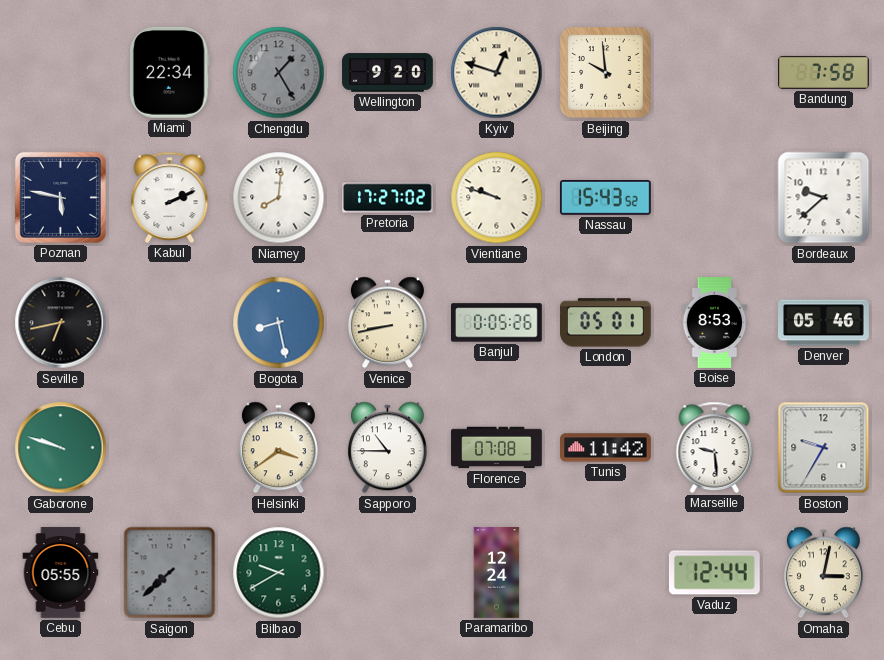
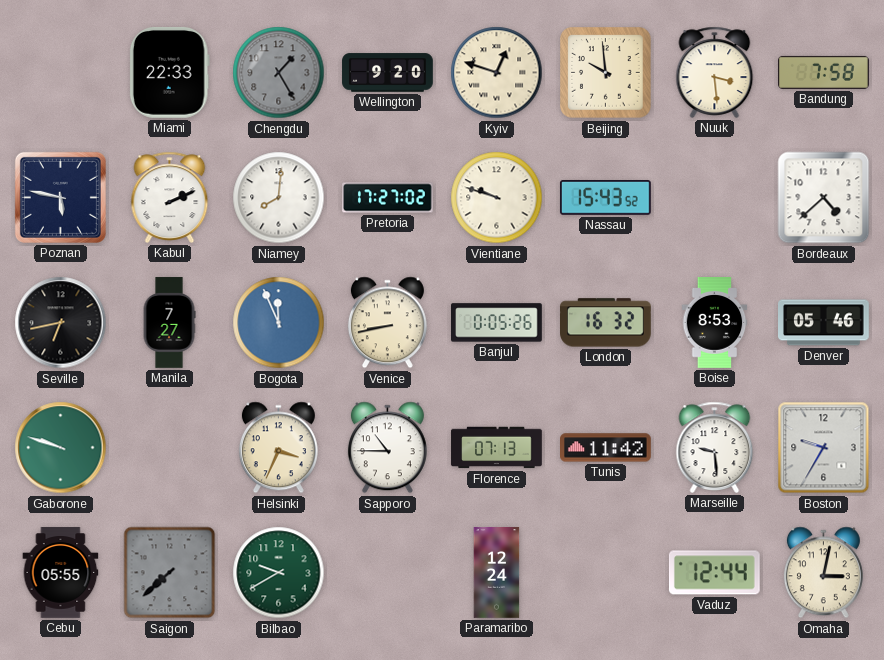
Miami: 22:34 -> 22:33 (169, 72)
Nuuk: none -> 3:29 (715, 72)
Bordeaux: 9:38 -> 4:38 (824, 198)
Manila: none -> 7:27 (169, 323)
Bogota: 8:28 -> 11:56 (279, 323)
London: 05:01 -> 16:32 (606, 323)
Helsinki: 3:39 -> 3:34 (278, 448)
Florence: 07:08 -> 07:13 (497, 448)
